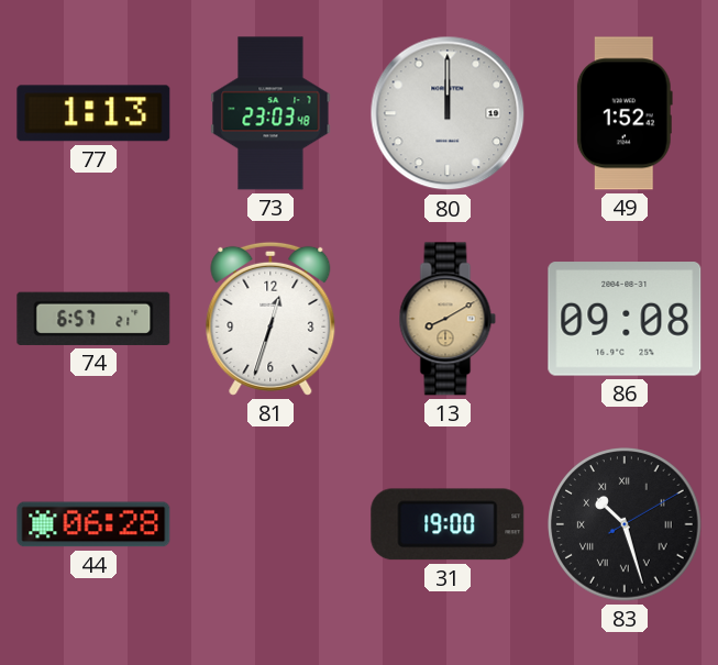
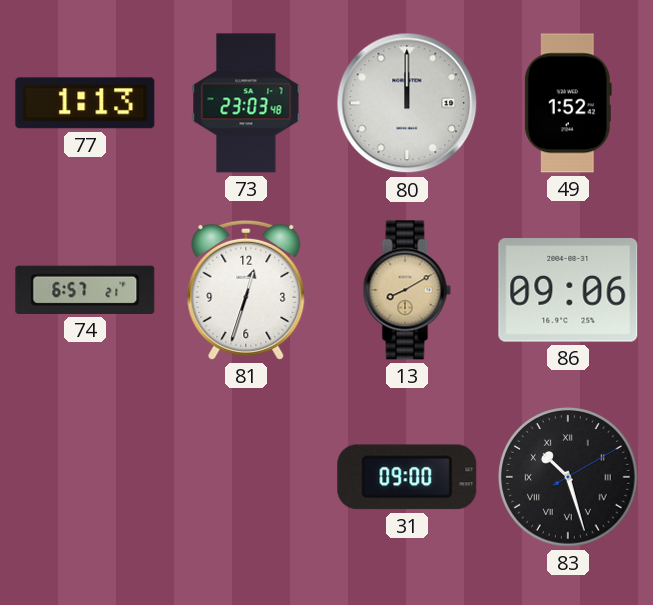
86: 09:08 -> 09:06 (568, 290)
44: 06:28 -> none (93, 524)
31: 19:00 -> 09:00 (407, 477)
